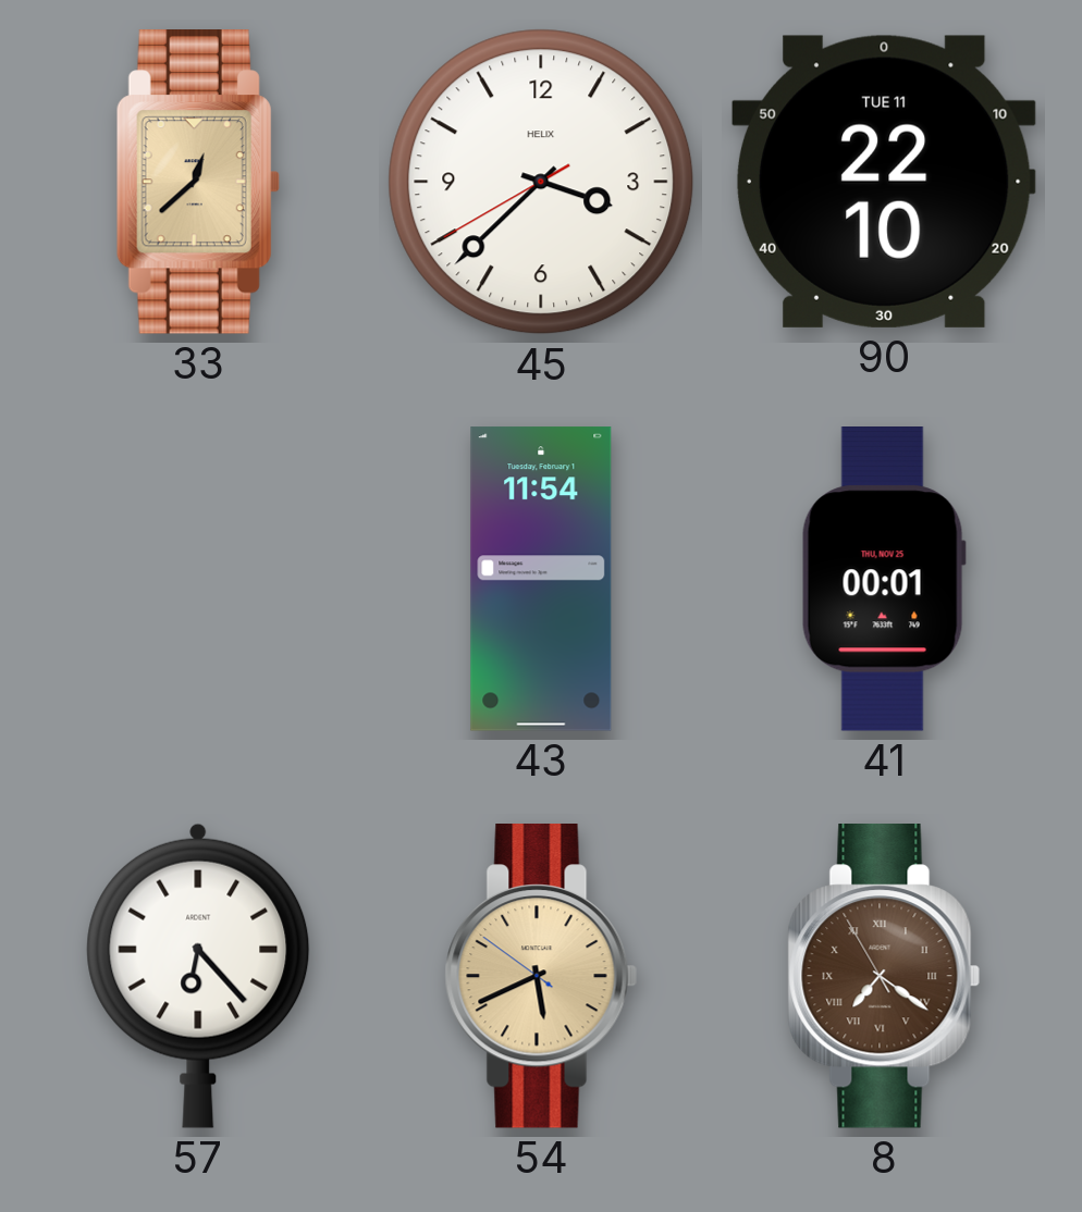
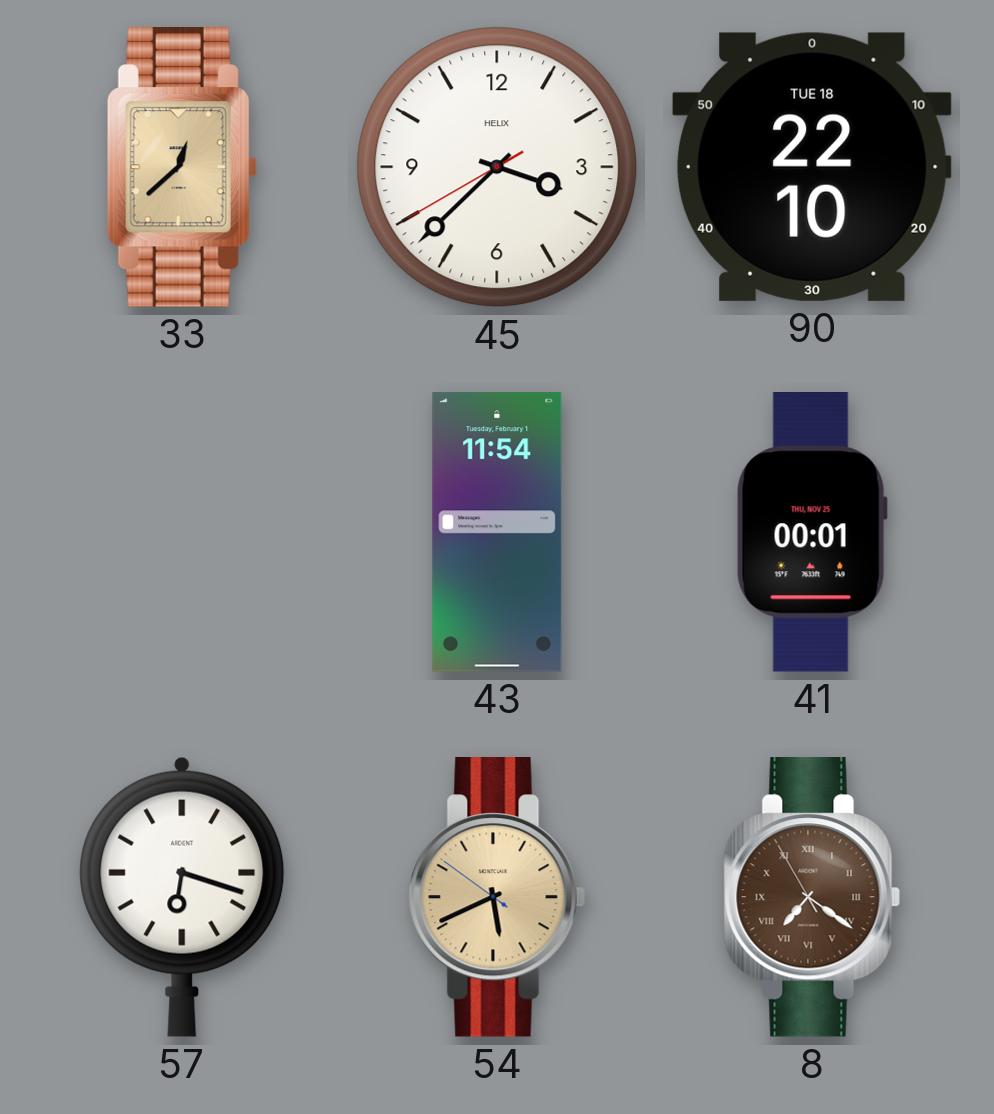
90 date: TUE 11 -> TUE 18 (812, 167)
57: 6:23 -> 6:18 (182, 897)
